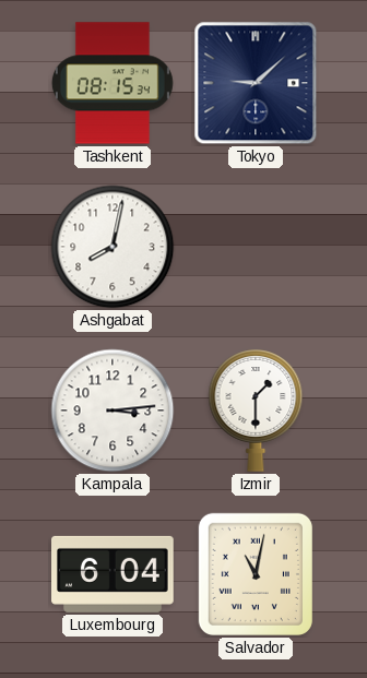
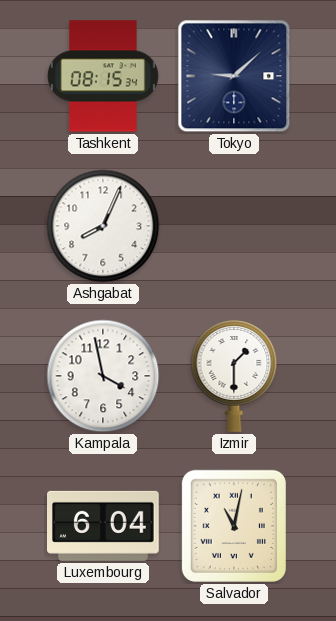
Ashgabat: 8:02 -> 8:04 (103, 226)
Kampala: 3:14 -> 3:58 (103, 376)
